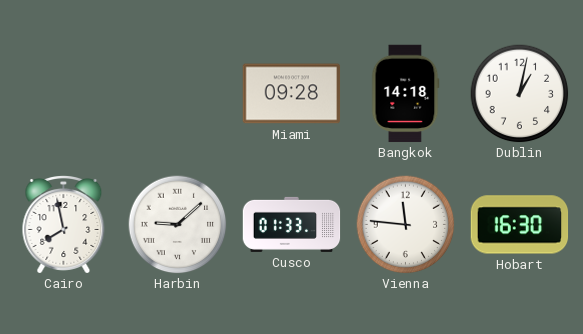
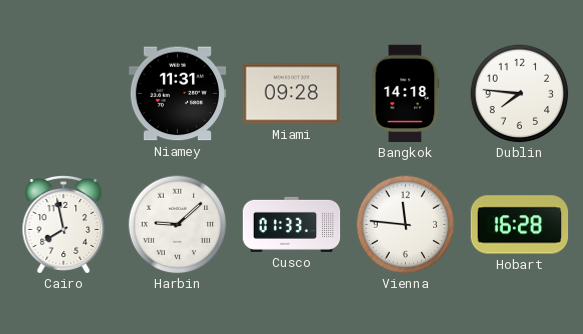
Niamey: none -> 11:31 (178, 94)
Dublin: 1:02 -> 7:46 (520, 94)
Hobart: 16:30 -> 16:28 (520, 225)
